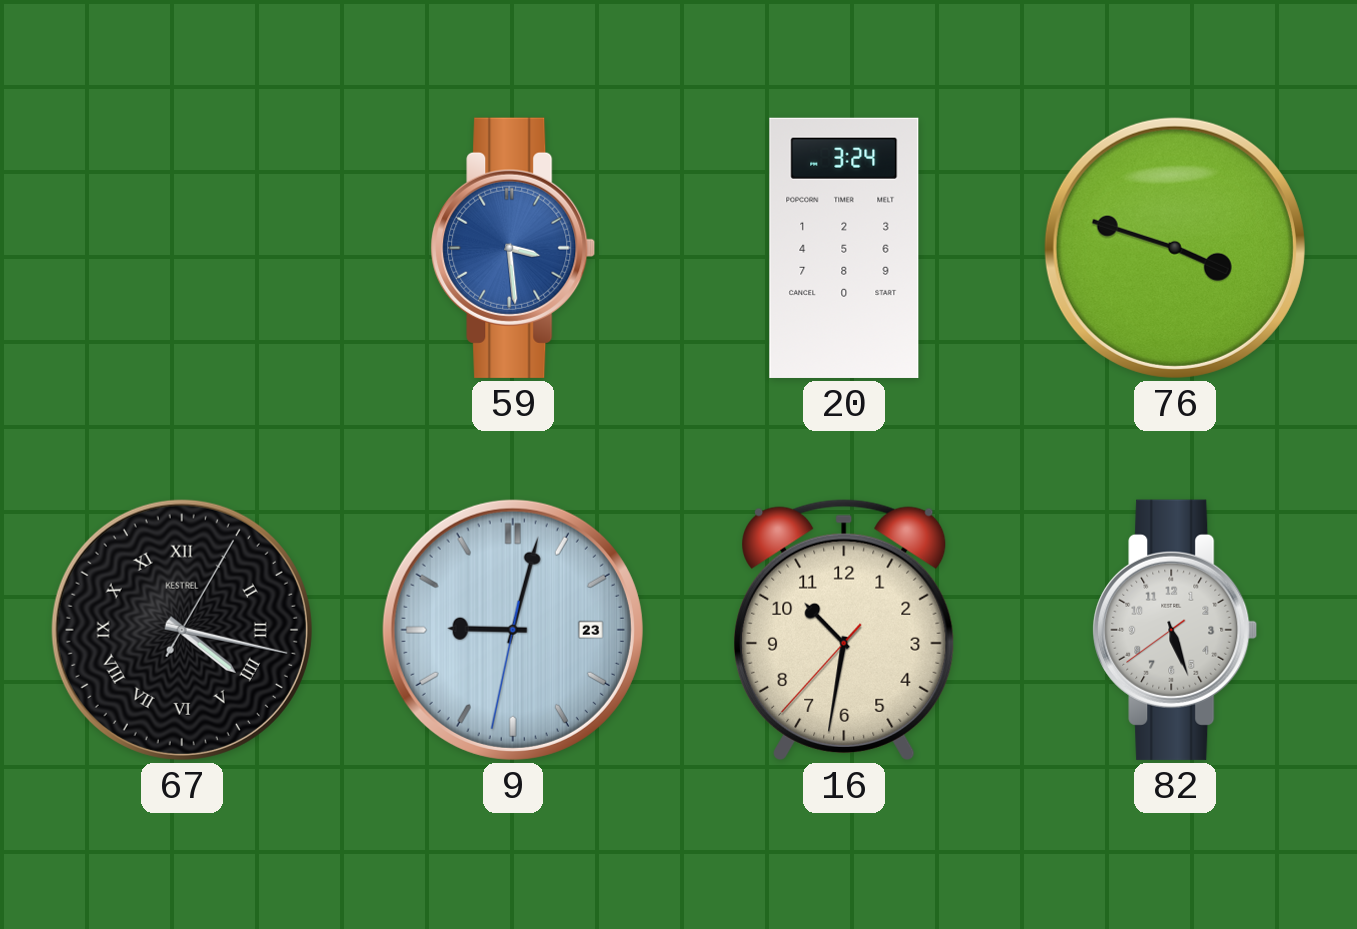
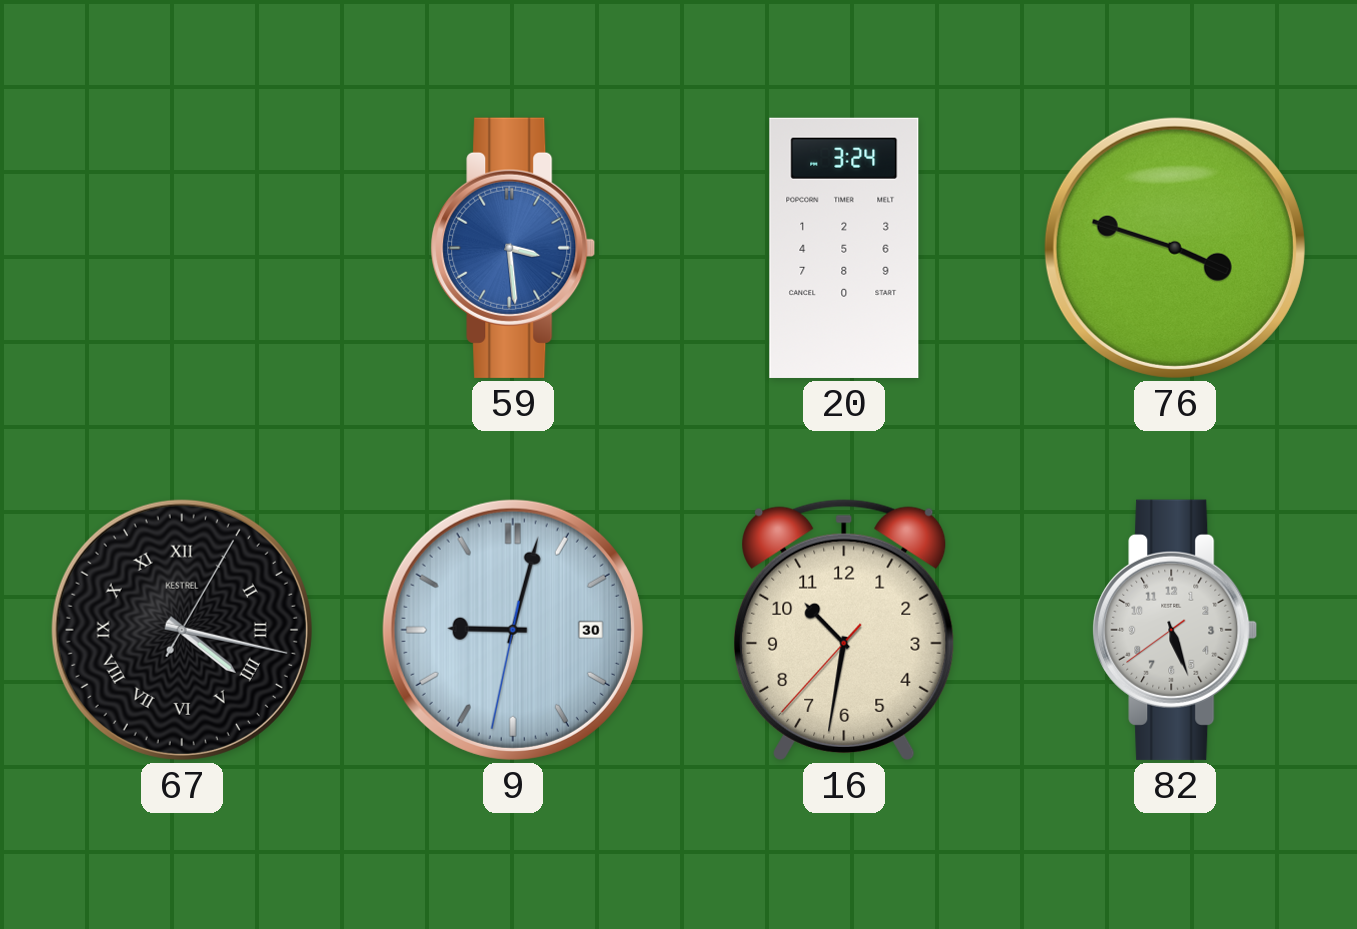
9 date: 23 -> 30 (513, 630)
